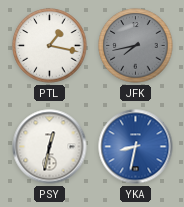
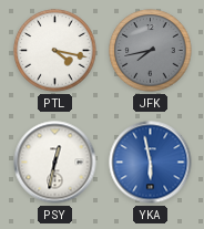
PTL: 1:17 -> 4:17 (55, 51)
YKA: 8:32 -> 5:58 (151, 163)
